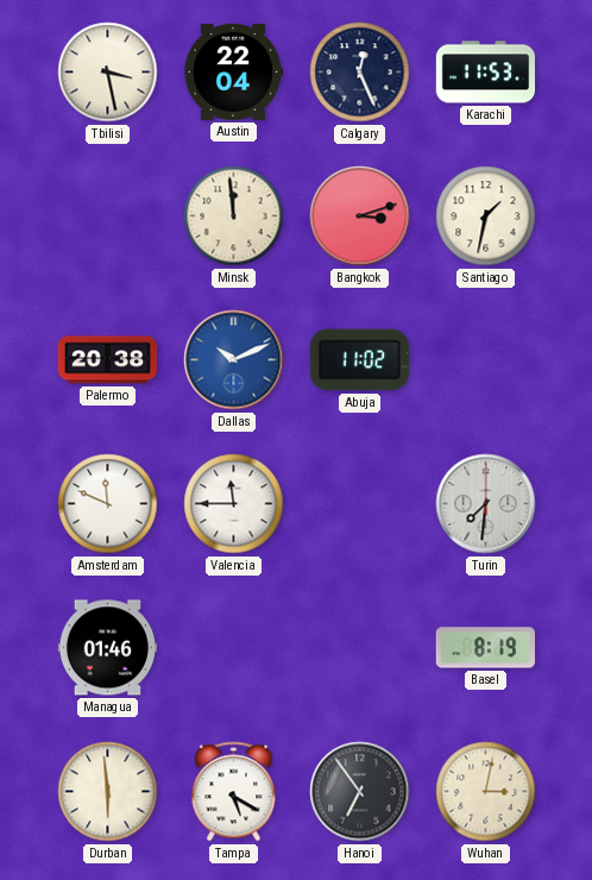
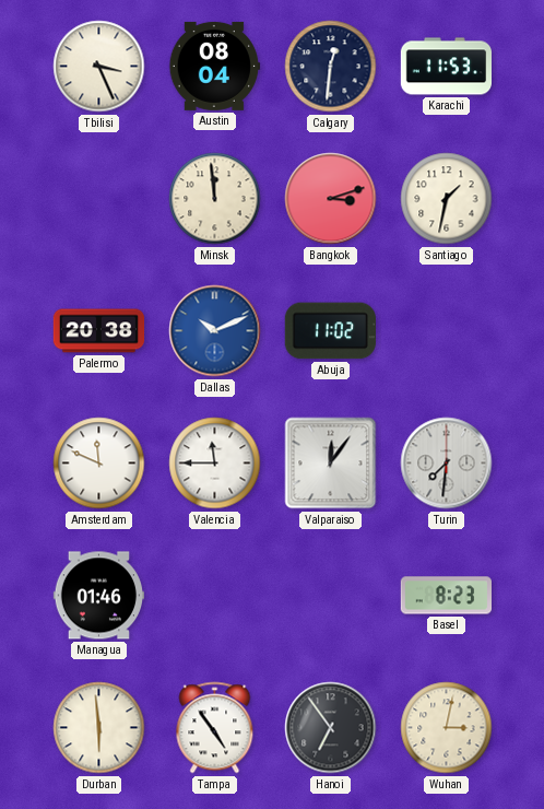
Tbilisi: 3:28 -> 3:26 (99, 67)
Austin: 22:04 -> 08:04 (214, 66)
Calgary: 12:26 -> 12:31 (331, 67)
Valparaiso: none -> 12:06 (331, 464)
Basel: 8:19 -> 8:23 (446, 596)
Tampa: 5:20 -> 4:54 (215, 728)
